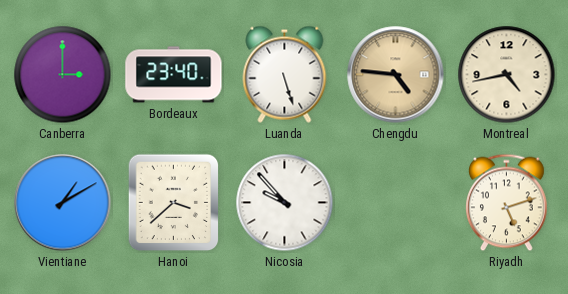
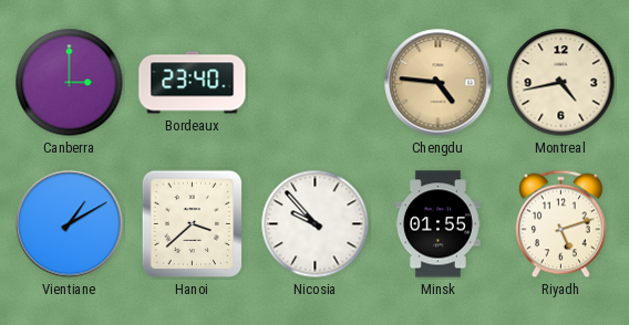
Luanda: 5:27 -> none (285, 74)
Minsk: none -> 01:55 (437, 224)
